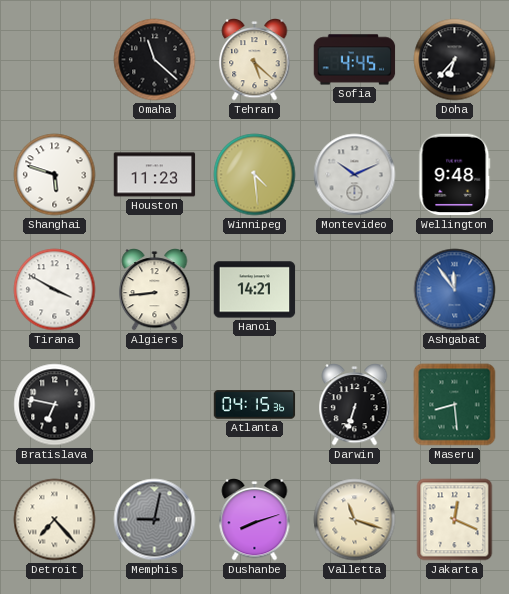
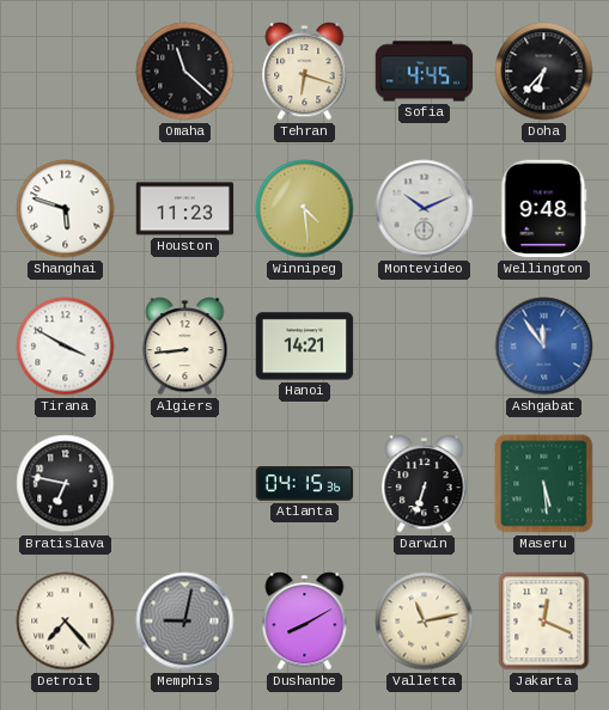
Tehran: 5:22 -> 6:18 (305, 72)
Maseru: 8:29 -> 5:29 (544, 484)
Dushanbe: 8:12 -> 8:10 (305, 622)
Valletta: 11:18 -> 11:13 (425, 622)
